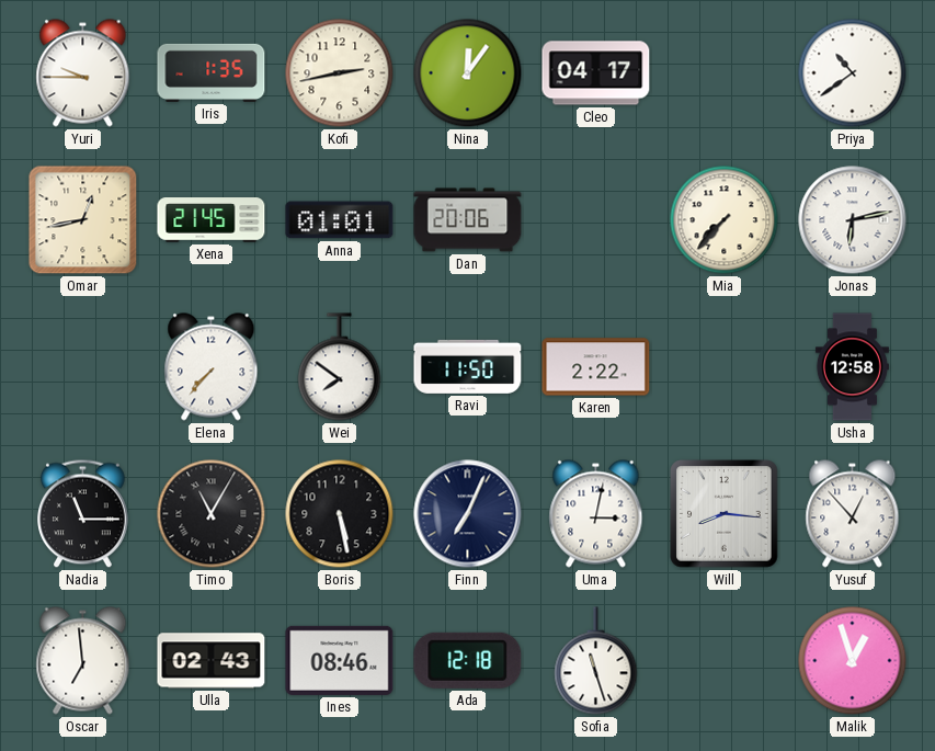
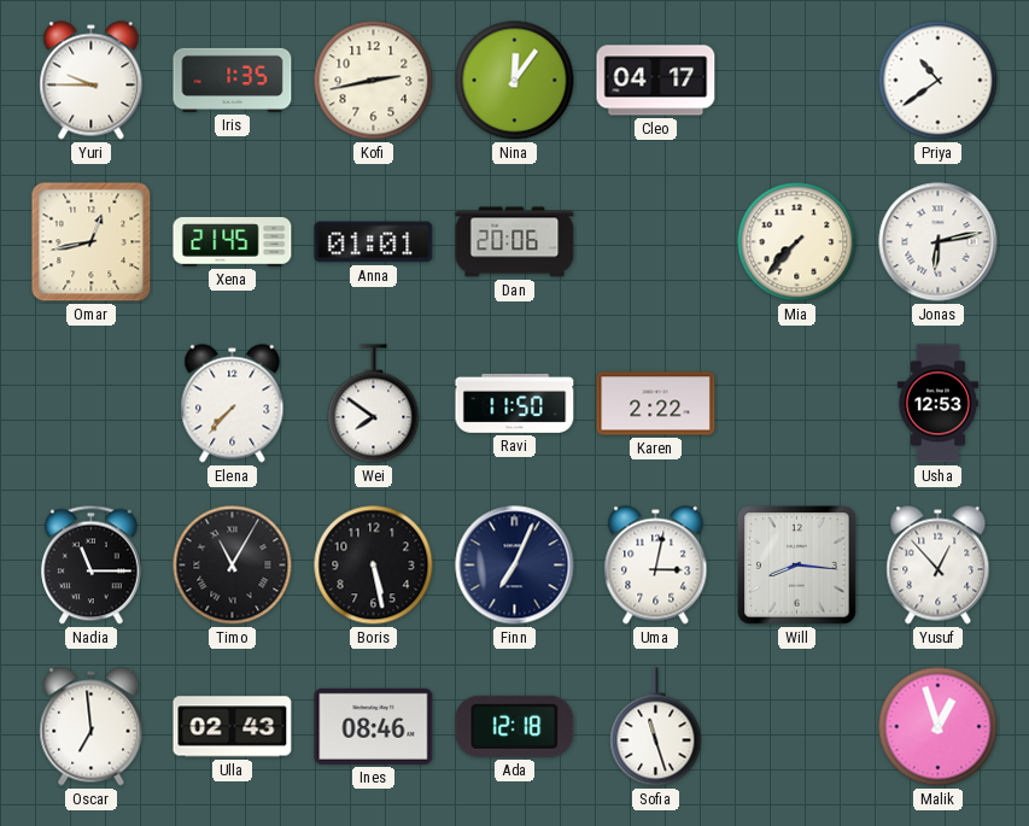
Usha: 12:58 -> 12:53 (937, 404)
